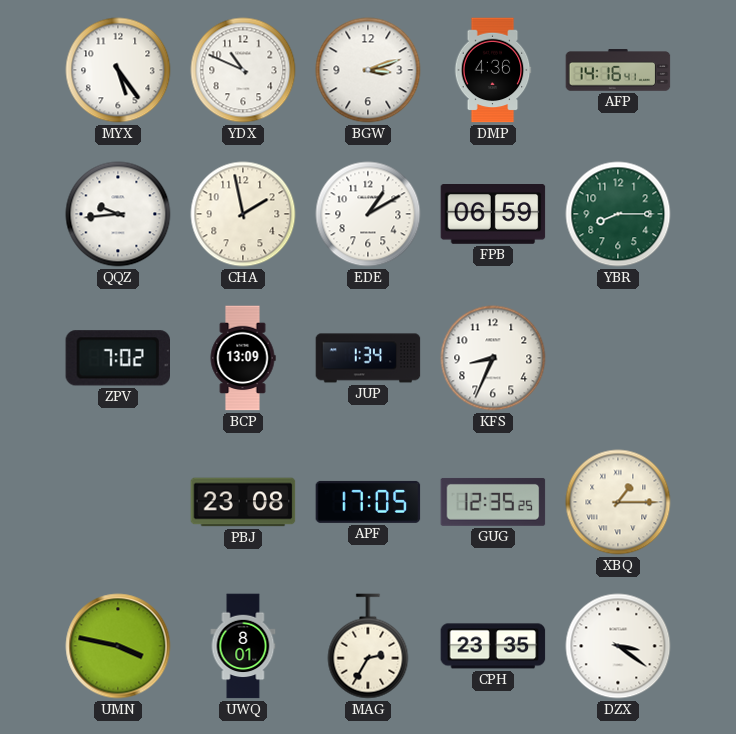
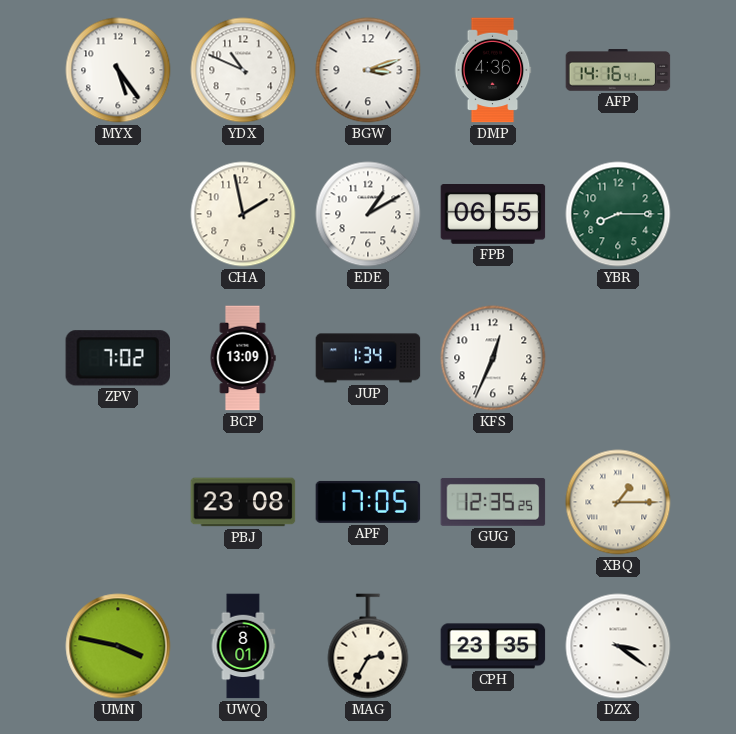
QQZ: 9:44 -> none (118, 214)
FPB: 06:59 -> 06:55 (493, 215)
KFS: 8:34 -> 12:34 (493, 358)
